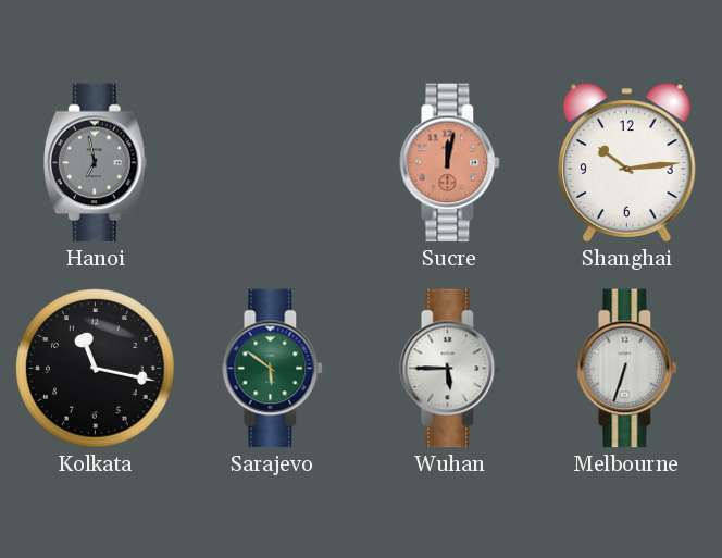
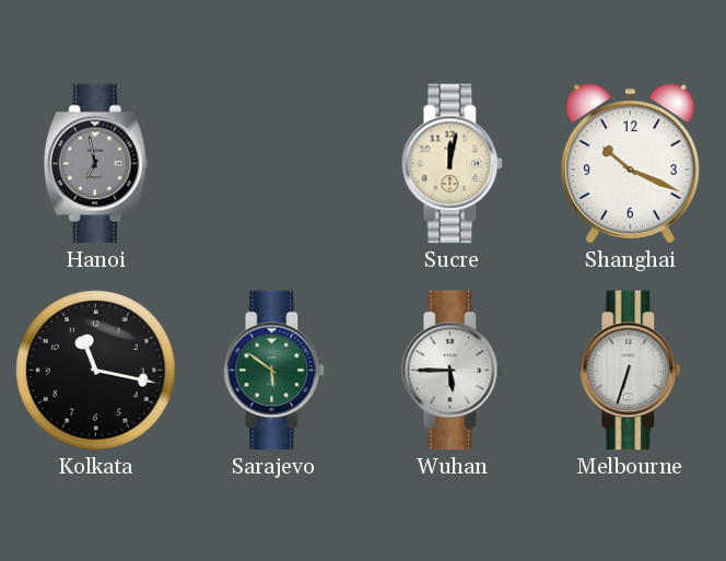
Sucre dial: salmon -> cream (453, 164)
Shanghai: 10:14 -> 10:19 (630, 164)
